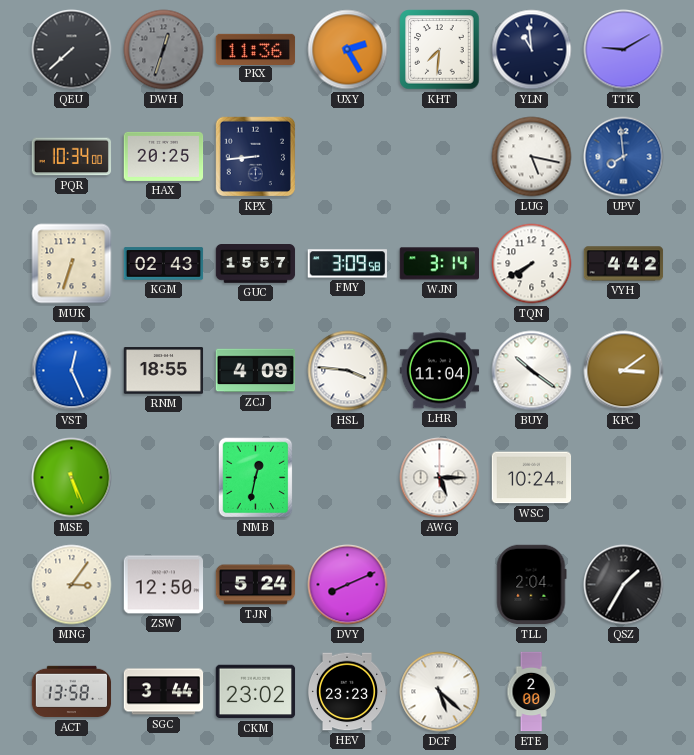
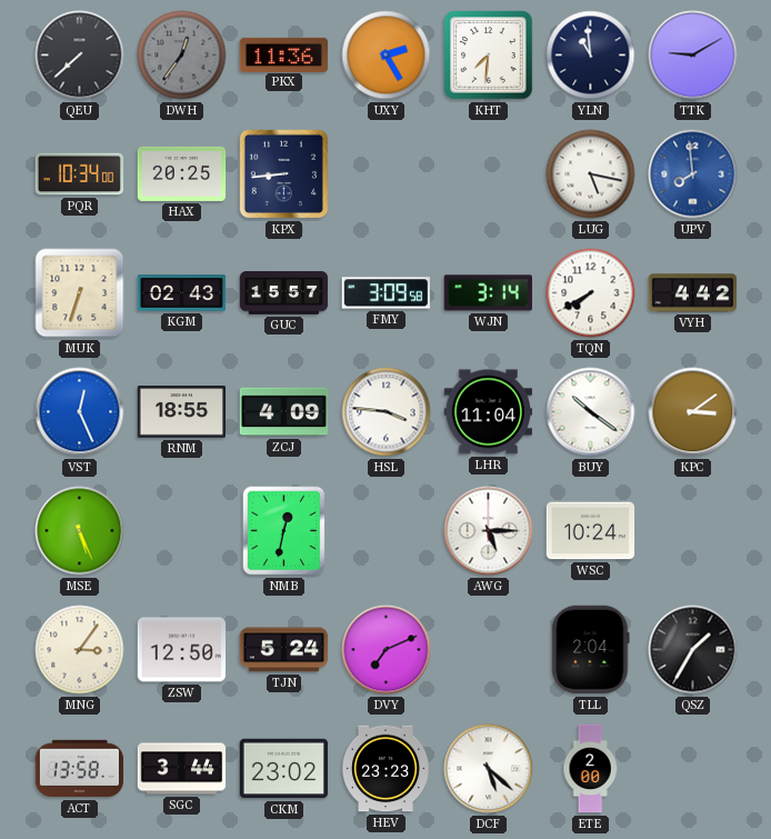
DWH: 12:33 -> 12:36 (182, 56)
DVY: 8:11 -> 7:11 (387, 650)
